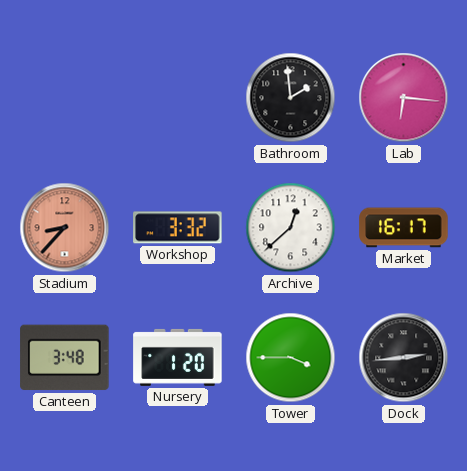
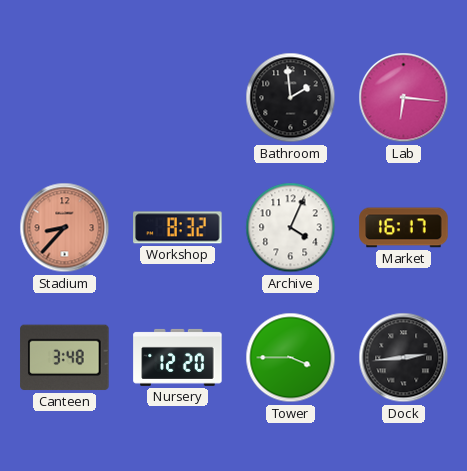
Workshop: 3:32 -> 8:32 (178, 228)
Archive: 12:38 -> 4:04 (291, 228)
Nursery: 1:20 -> 12:20 (178, 357)
